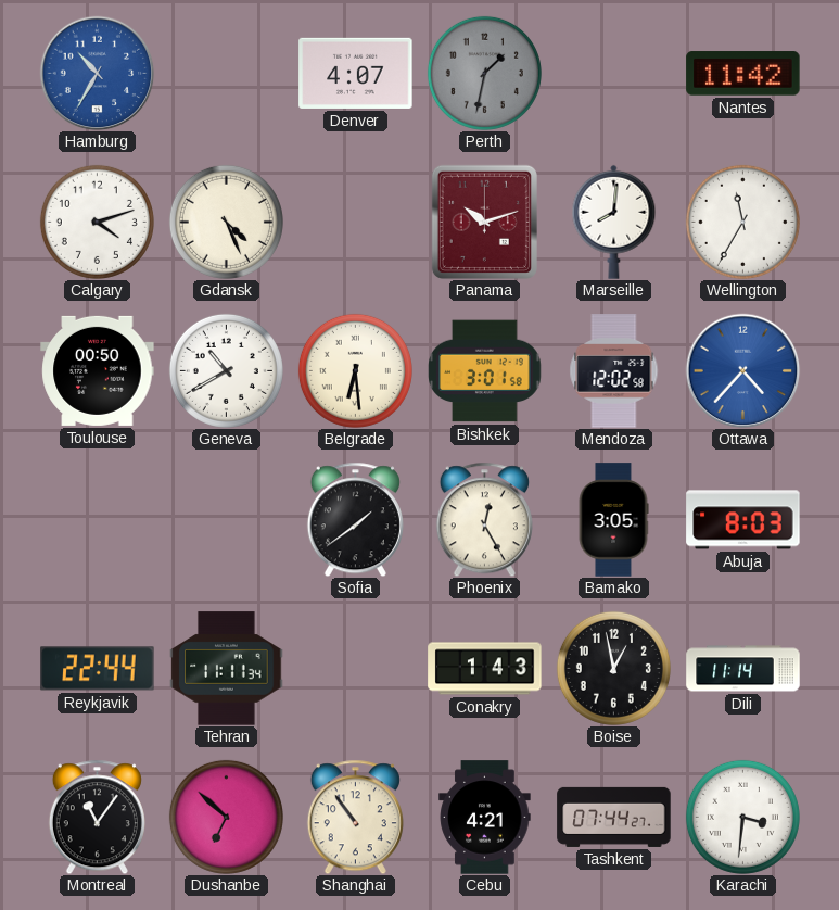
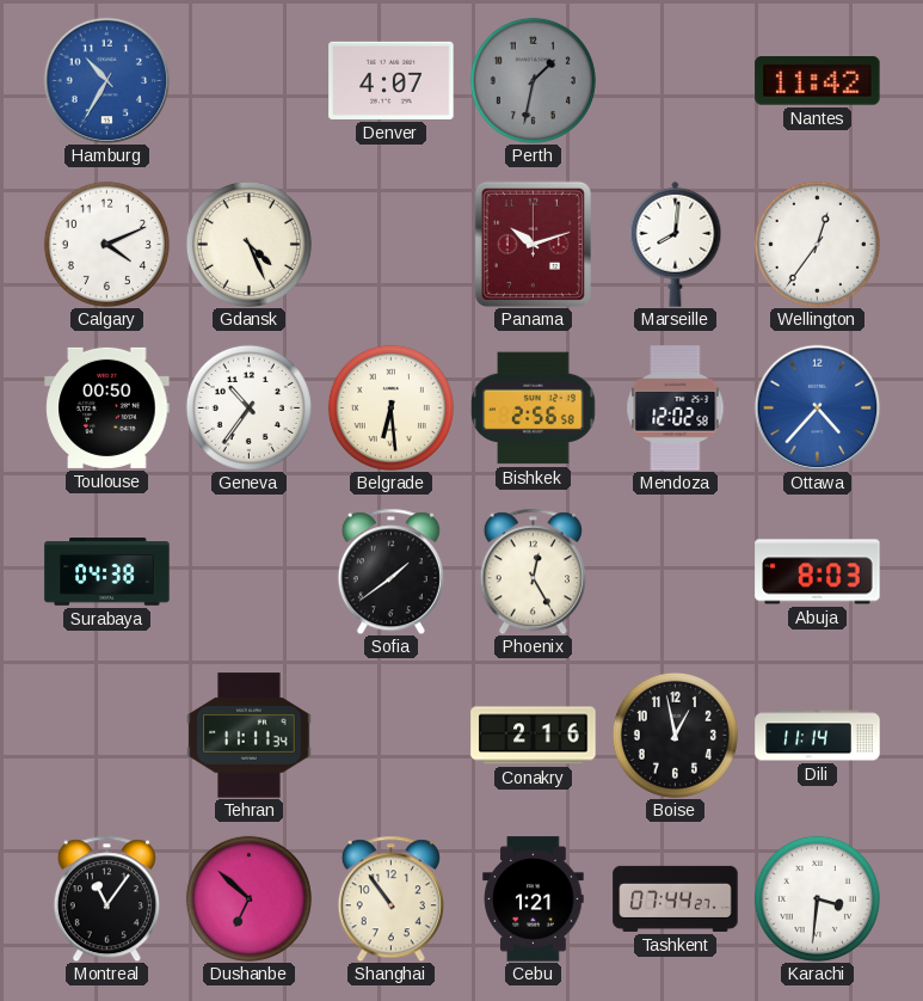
Calgary: 4:12 -> 4:11 (106, 244)
Wellington: 11:35 -> 12:36 (817, 244)
Geneva: 10:40 -> 10:36 (248, 407)
Bishkek: 3:01 -> 2:56 (534, 409)
Surabaya: none -> 04:38 (107, 572)
Bamako: 3:05 -> none (613, 520)
Reykjavik: 22:44 -> none (98, 669)
Conakry: 1:43 -> 2:16 (534, 736)
Cebu: 4:21 -> 1:21 (534, 899)
